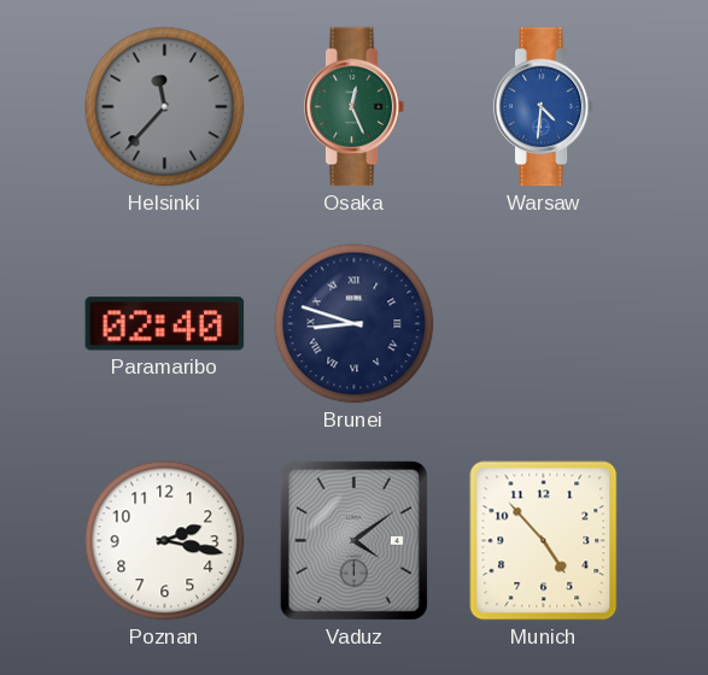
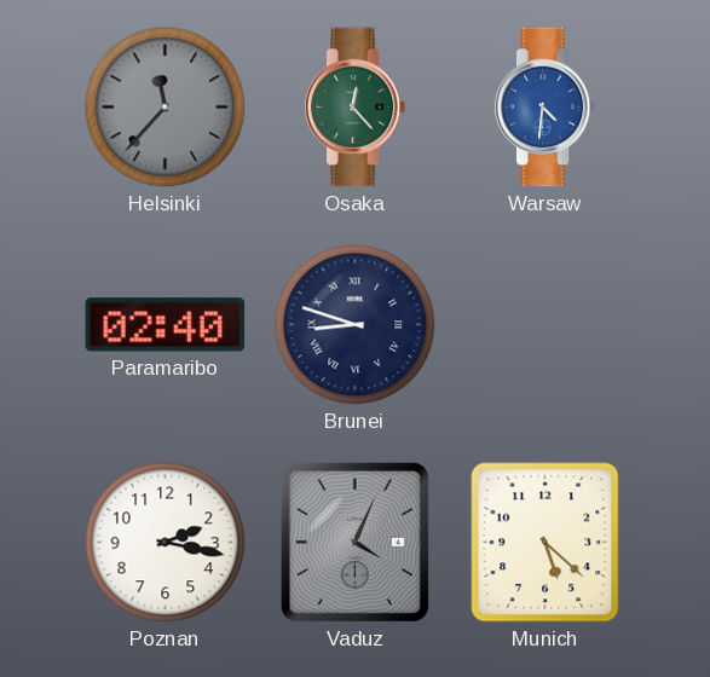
Osaka: 12:26 -> 12:23 (356, 108)
Vaduz: 4:09 -> 4:04 (354, 542)
Munich: 4:53 -> 5:22 (546, 543)
